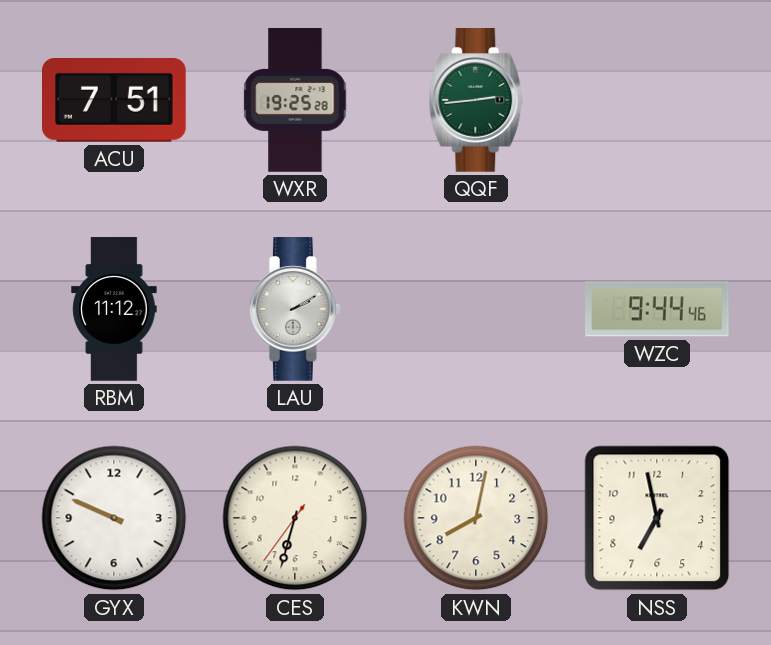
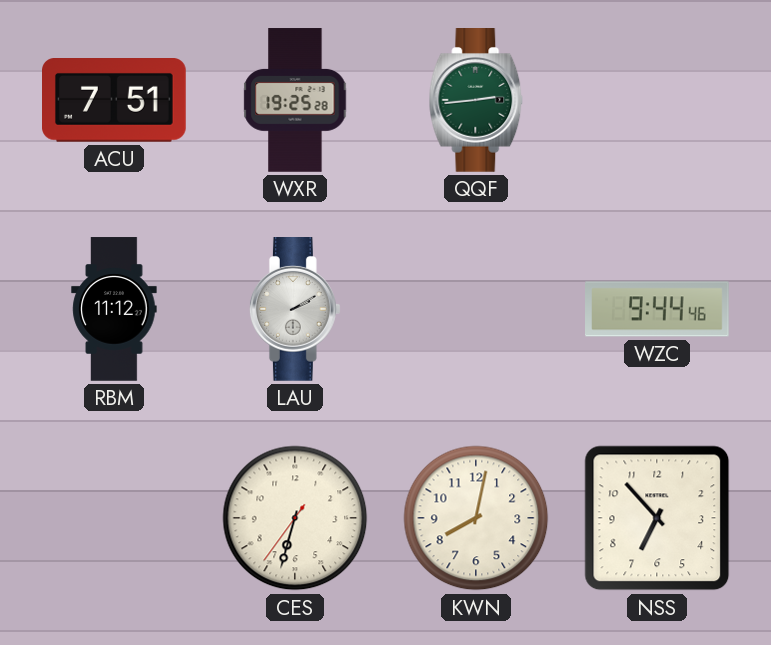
GYX: 9:49 -> none (114, 518)
NSS: 6:58 -> 6:53 (657, 518)
